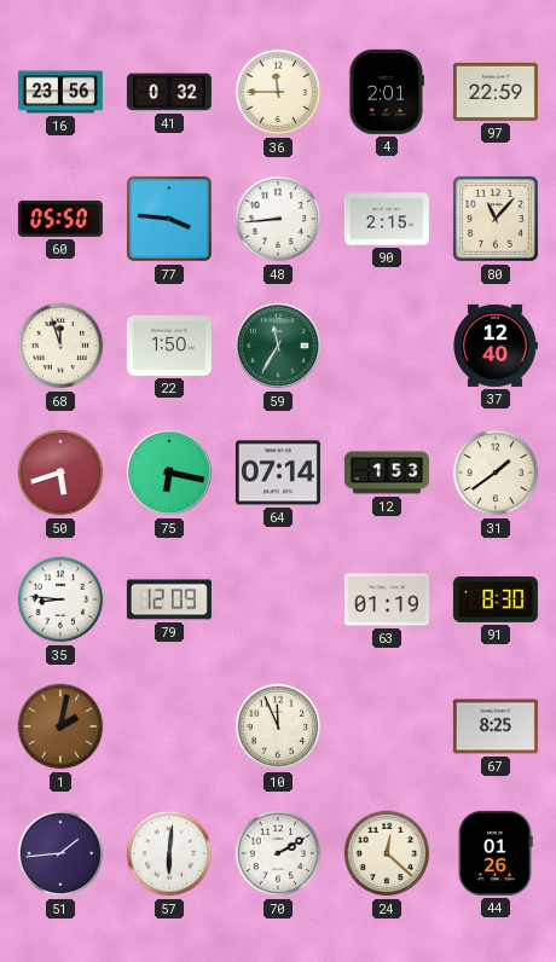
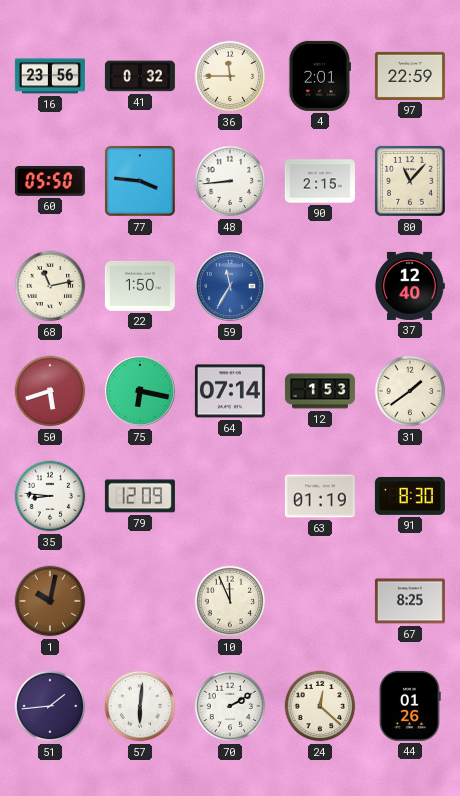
68: 11:57 -> 11:13 (50, 286)
59 dial: green -> blue (230, 286)
1: 2:02 -> 10:02 (50, 601)
